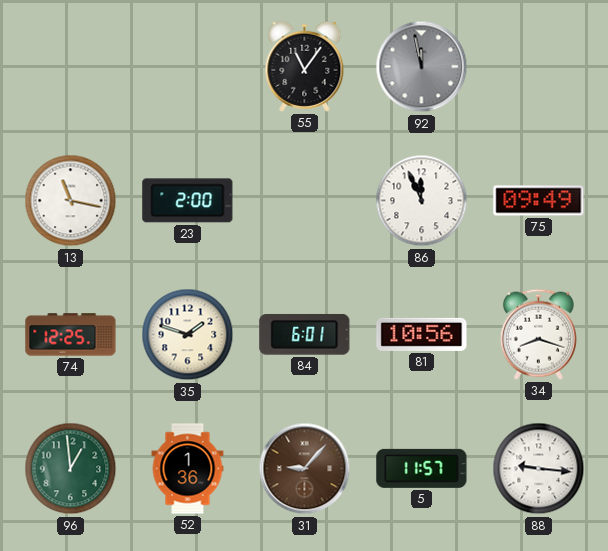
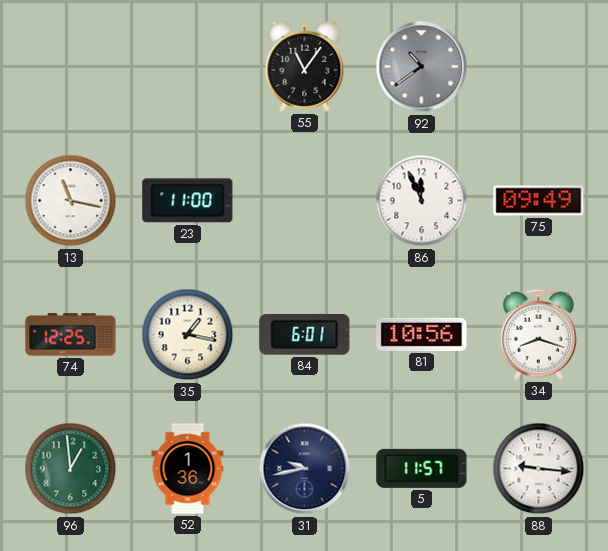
92: 11:58 -> 10:39 (422, 67)
23: 2:00 -> 11:00 (188, 201)
35: 1:48 -> 1:17 (188, 335)
31: 9:07 -> 9:43 (305, 469)
31 dial: brown -> navy (305, 469)
